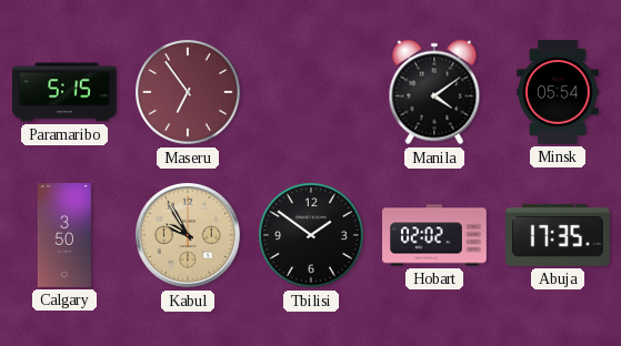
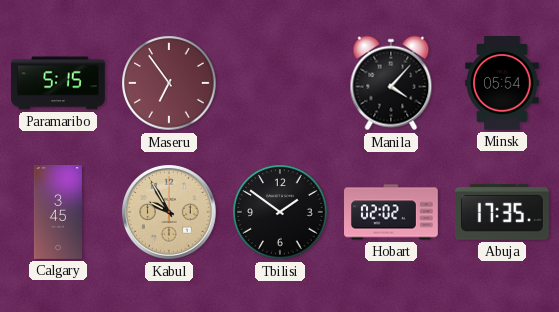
Manila: 4:09 -> 4:07 (391, 83)
Calgary: 3:50 -> 3:45 (58, 213)
